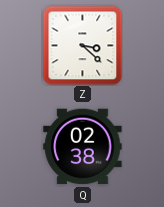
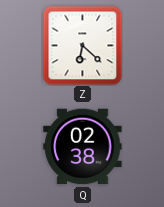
Z: 3:22 -> 6:22 (82, 45)
